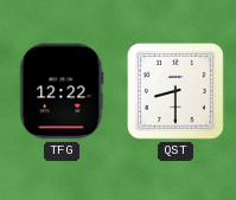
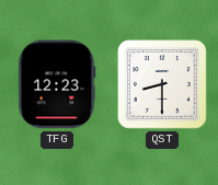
TFG: 12:22 -> 12:23 (57, 84)
